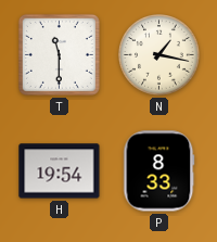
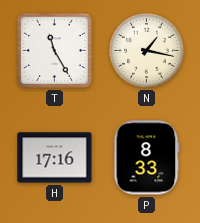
T: 11:30 -> 11:25 (54, 50)
H: 19:54 -> 17:16 (55, 158)
